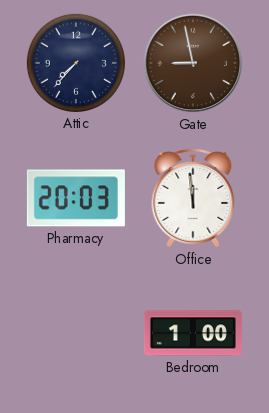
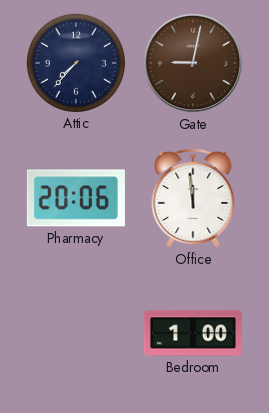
Gate: 8:58 -> 9:02 (193, 63)
Pharmacy: 20:03 -> 20:06 (76, 198)
